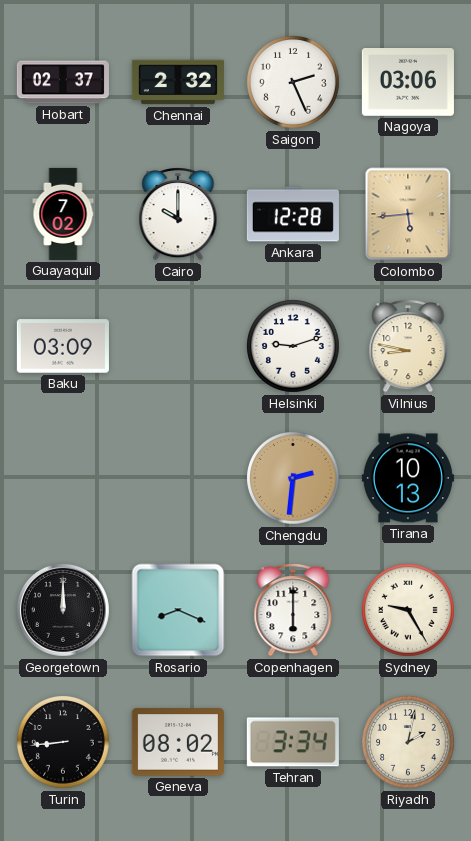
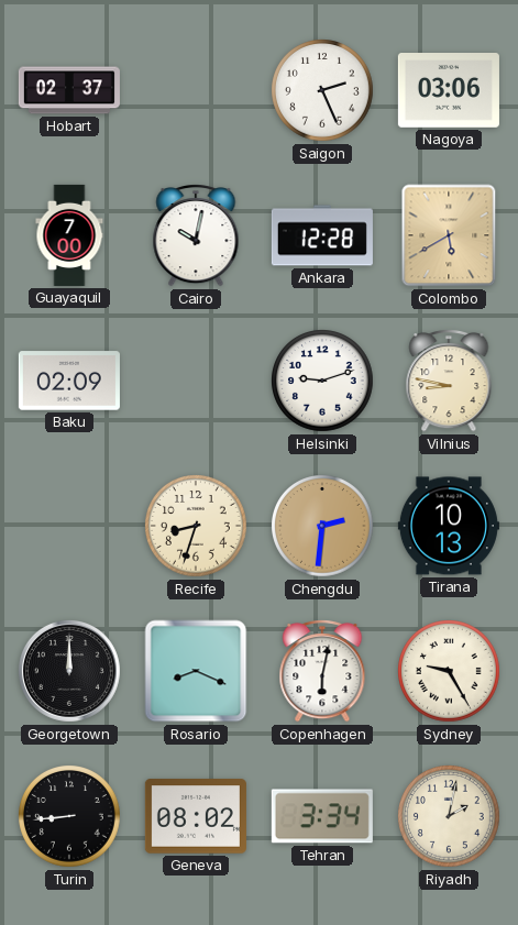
Chennai: 2:32 -> none (178, 82)
Guayaquil: 7:02 -> 7:00 (69, 235)
Cairo: 10:00 -> 10:02 (196, 236)
Colombo: 5:44 -> 5:40 (449, 235)
Baku: 03:09 -> 02:09 (69, 381)
Recife: none -> 8:33 (197, 527)
Copenhagen: 6:00 -> 6:02 (322, 672)
